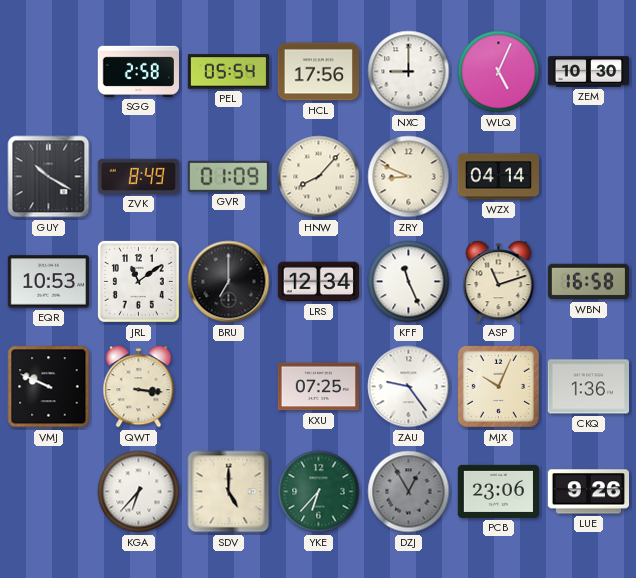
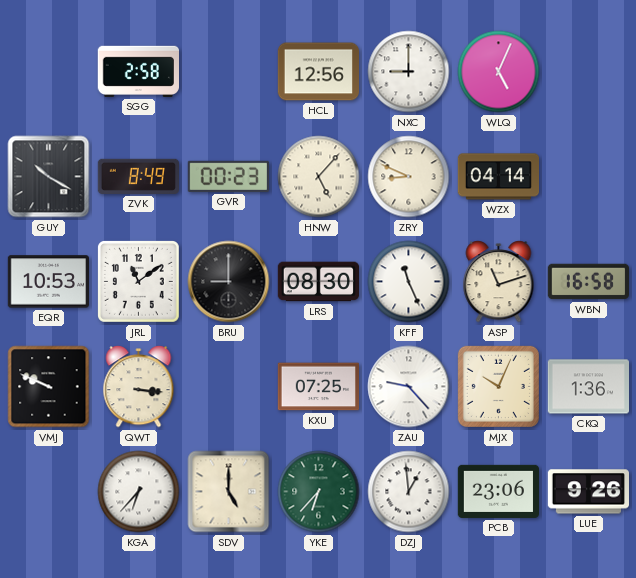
PEL: 05:54 -> none (229, 72)
HCL: 17:56 -> 12:56 (318, 72)
ZEM: 10:30 -> none (589, 72)
GVR: 01:09 -> 00:23 (228, 176)
HNW: 8:07 -> 5:07 (319, 177)
BRU: 7:00 -> 9:00 (229, 282)
LRS: 12:34 -> 08:30 (318, 282)
ZAU: 9:24 -> 9:23 (409, 387)
DZJ: 12:55 -> 12:59 (409, 492)
DZJ dial: grey -> white (409, 492)
